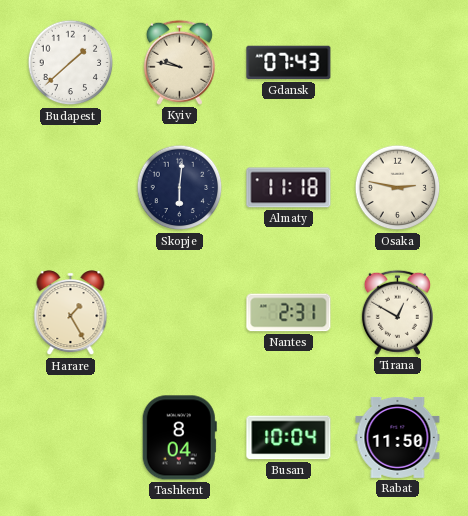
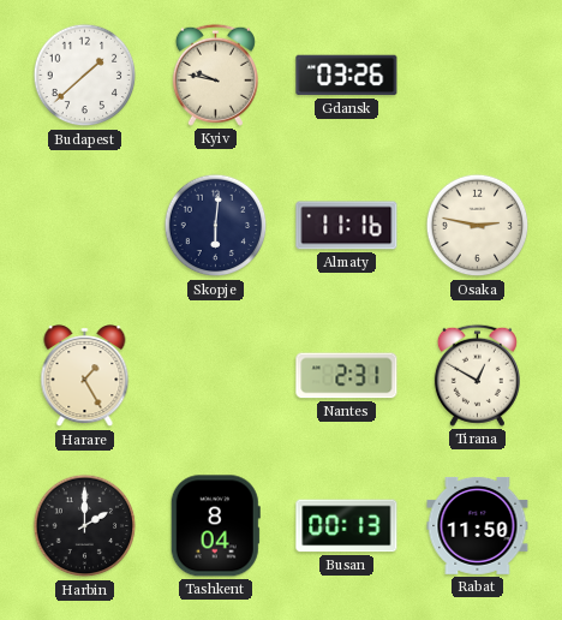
Gdansk: 07:43 -> 03:26 (347, 76)
Almaty: 11:18 -> 11:16 (347, 226)
Harbin: none -> 2:00 (85, 526)
Busan: 10:04 -> 00:13 (347, 526)
